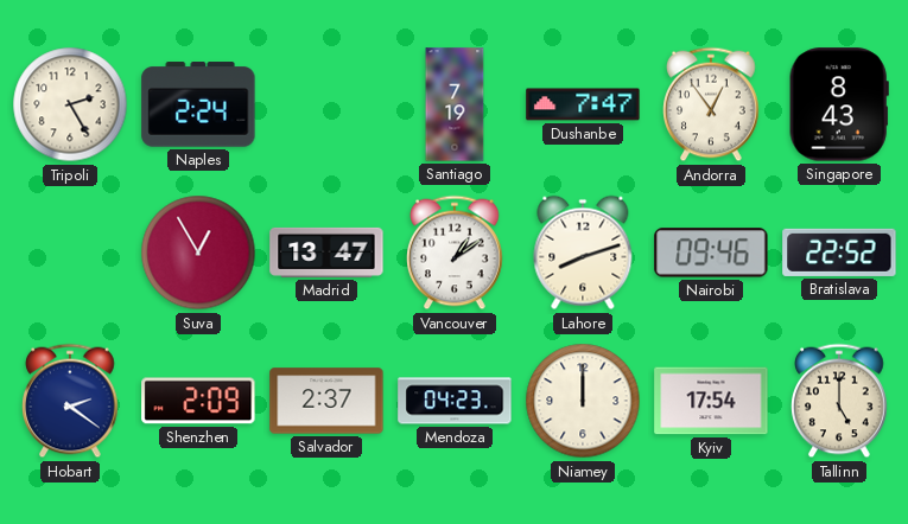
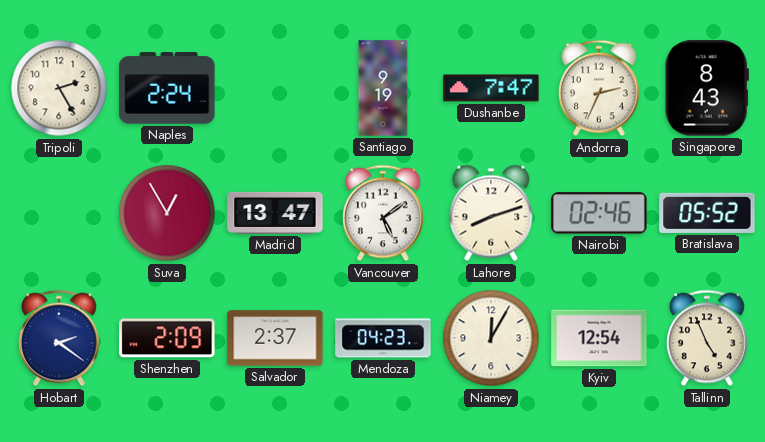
Santiago: 7:19 -> 9:19 (383, 88)
Andorra: 12:54 -> 2:34 (599, 88)
Vancouver: 1:09 -> 5:09 (383, 213)
Nairobi: 09:46 -> 02:46 (599, 213)
Bratislava: 22:52 -> 05:52 (707, 213)
Niamey: 12:00 -> 12:05 (491, 338)
Kyiv: 17:54 -> 12:54 (599, 338)
Tallinn: 5:00 -> 4:56 (707, 338)
